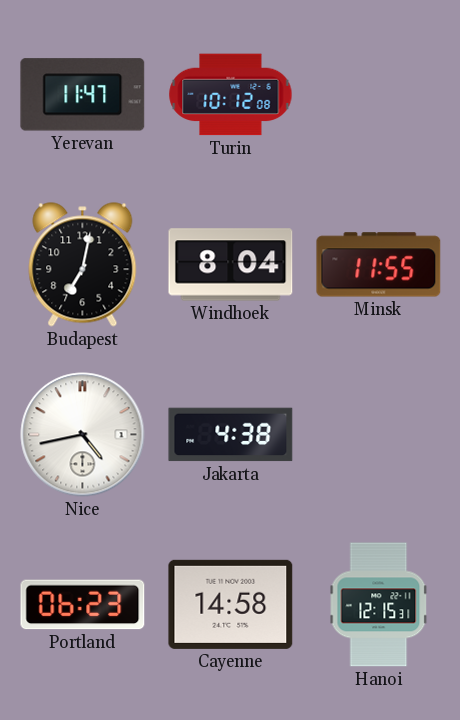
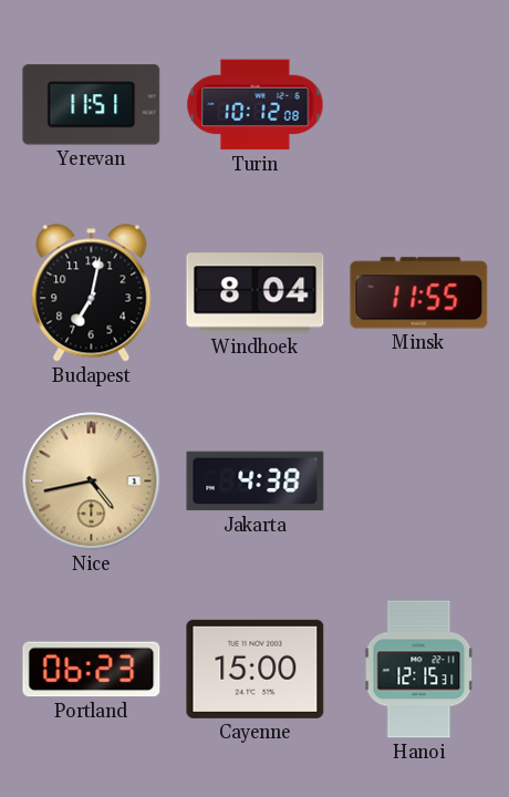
Yerevan: 11:47 -> 11:51 (92, 105)
Nice dial: white -> champagne (92, 482)
Cayenne: 14:58 -> 15:00 (256, 669)
